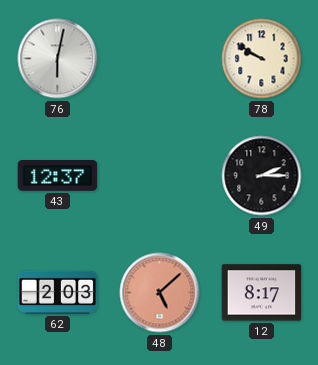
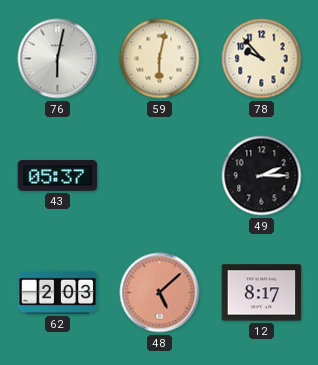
59: none -> 6:02 (160, 59)
78: 9:50 -> 9:53 (262, 59)
43: 12:37 -> 05:37 (58, 176)
